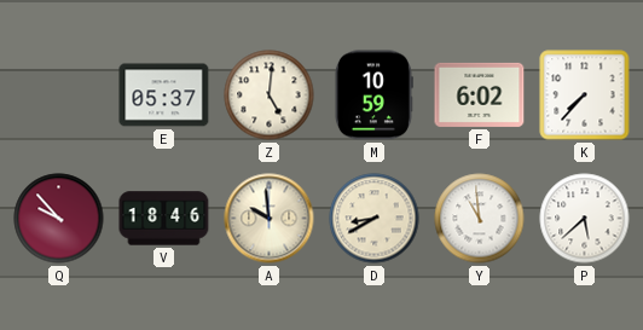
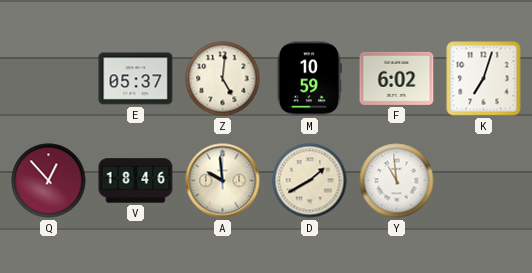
K: 7:37 -> 7:03 (484, 79)
Q: 9:53 -> 12:53 (49, 181)
D: 8:40 -> 1:40 (310, 181)
P: 5:38 -> none (585, 219)
